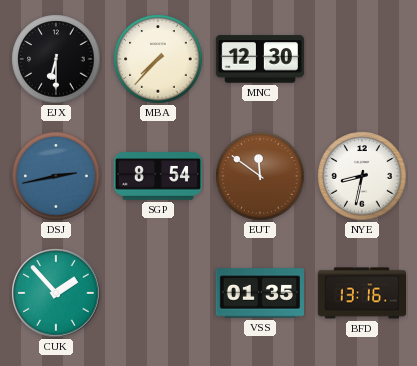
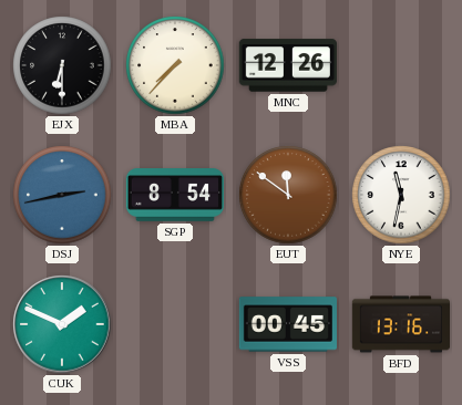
MNC: 12:30 -> 12:26 (288, 65)
NYE: 8:32 -> 11:32 (401, 195)
CUK: 1:53 -> 1:49 (62, 324)
VSS: 01:35 -> 00:45 (287, 324)
